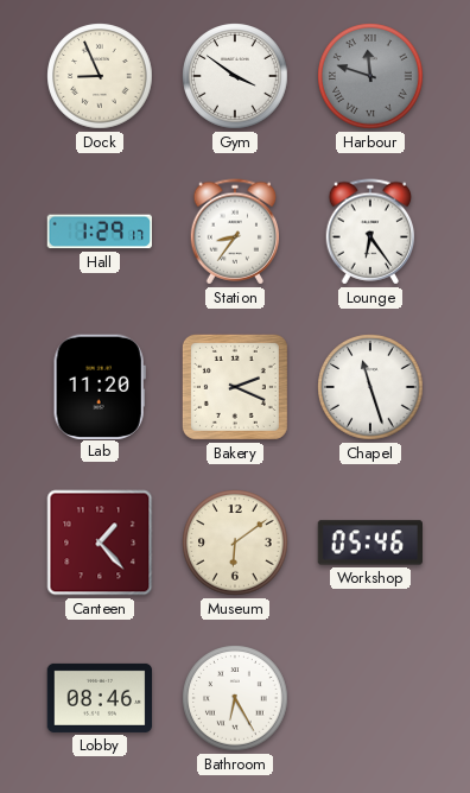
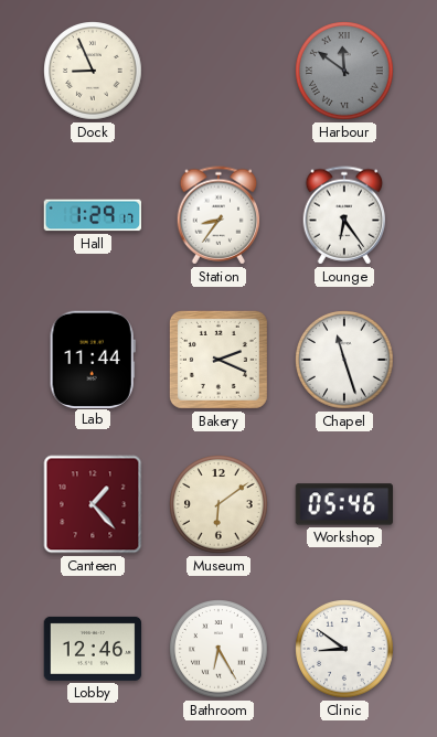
Gym: 3:51 -> none (235, 76)
Harbour: 11:48 -> 11:51 (344, 71)
Lab: 11:20 -> 11:44 (93, 359)
Lobby: 08:46 -> 12:46 (93, 649)
Clinic: none -> 8:51 (344, 649)
